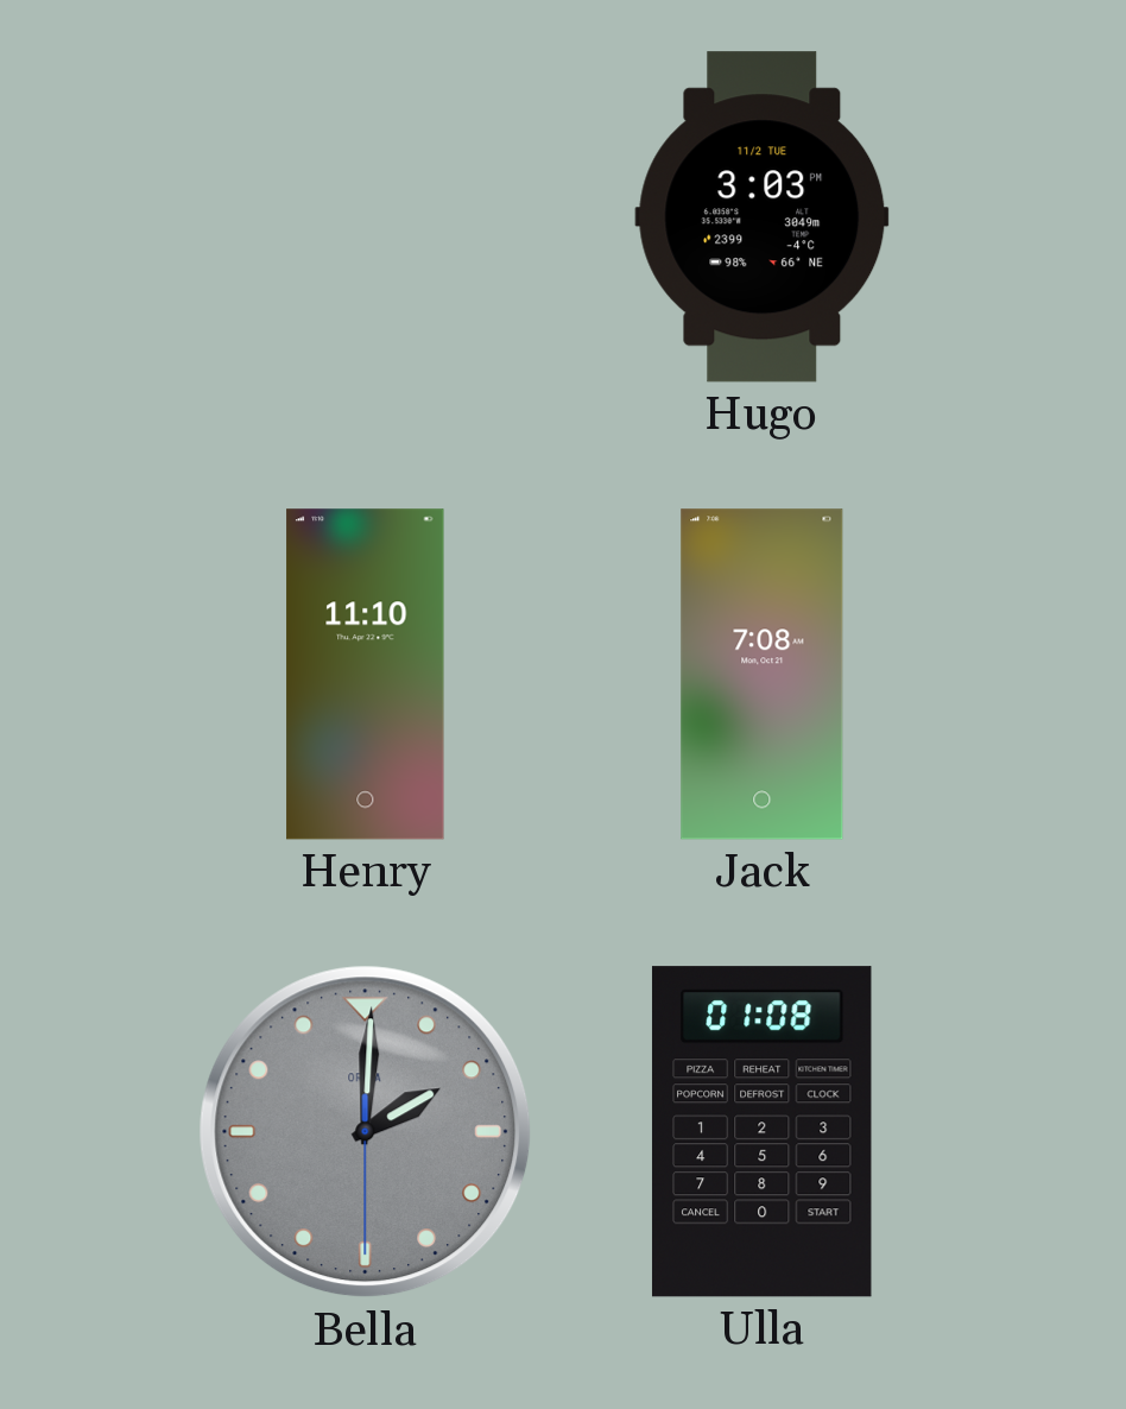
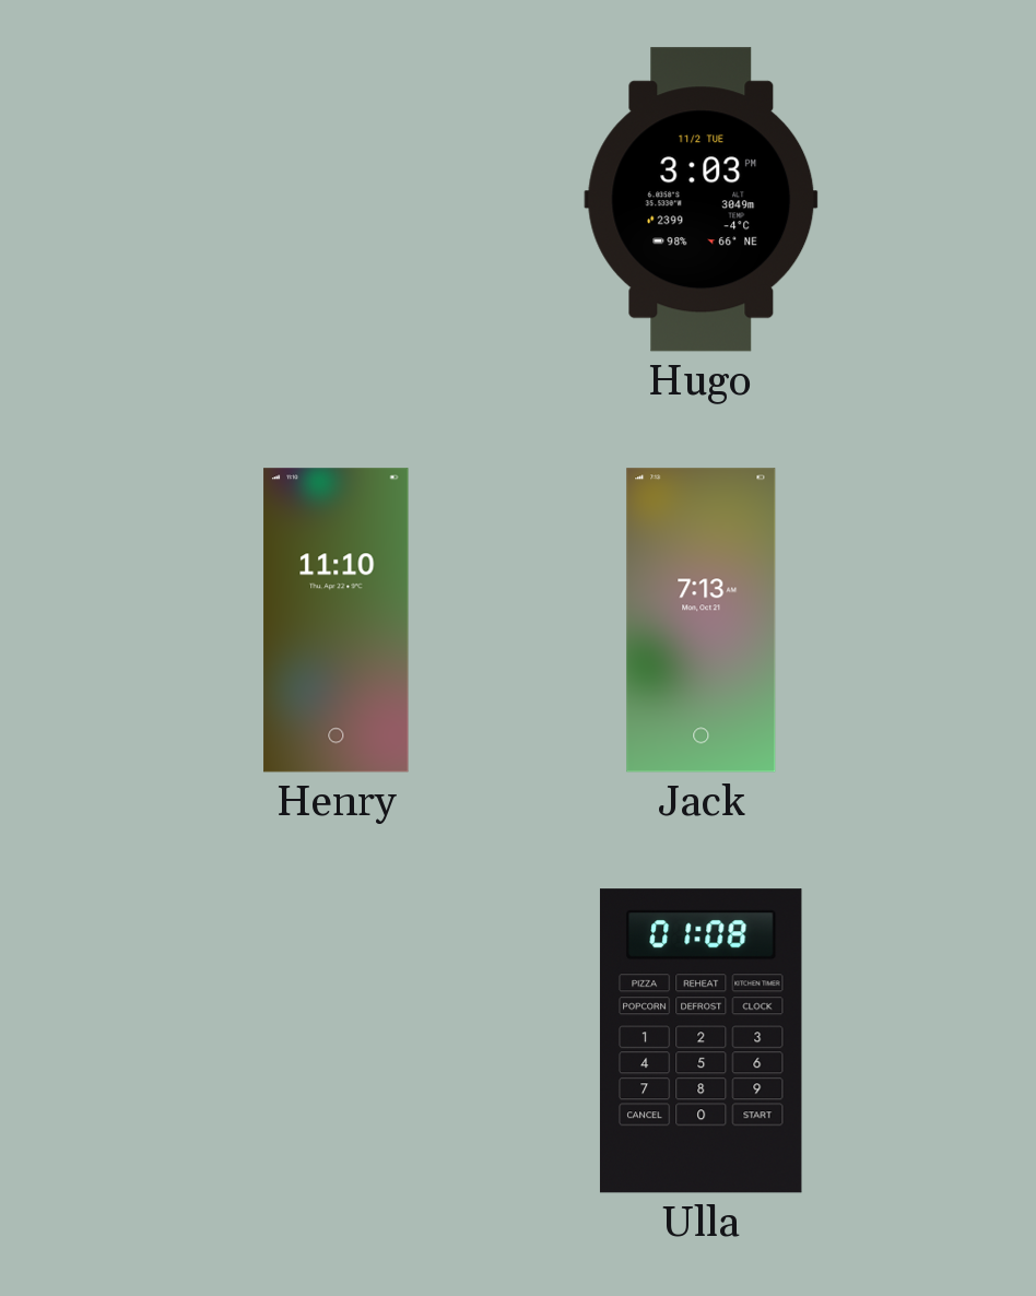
Jack: 7:08 -> 7:13 (702, 621)
Bella: 2:00 -> none (366, 1132)
